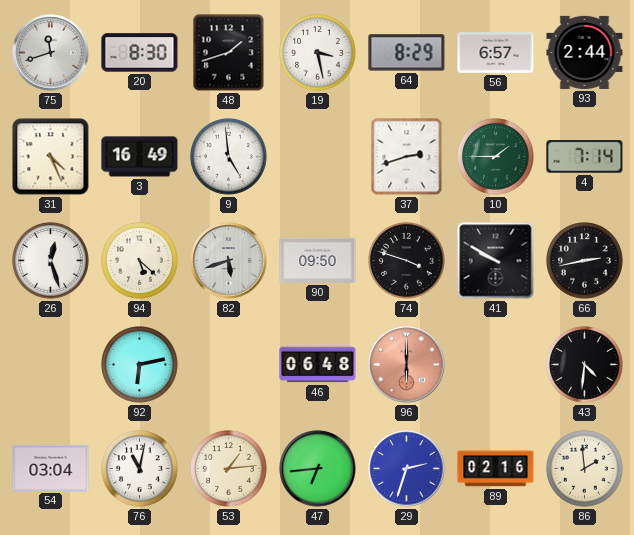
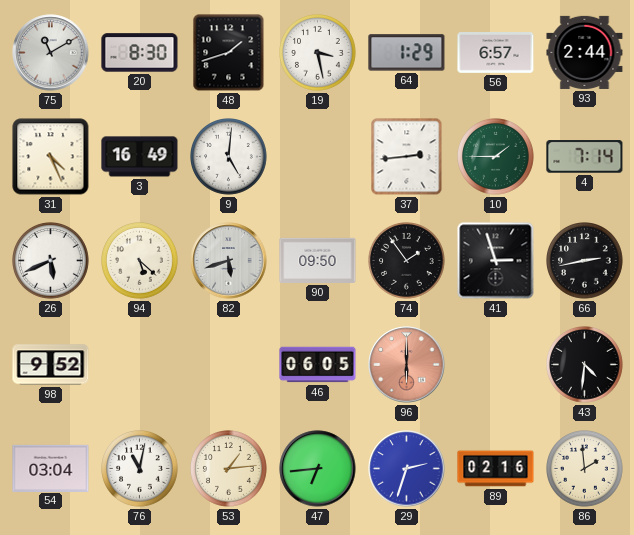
75: 11:42 -> 11:10 (51, 53)
64: 8:29 -> 1:29 (407, 53)
9: 4:59 -> 5:01 (229, 157)
37: 2:42 -> 2:44 (407, 157)
26: 12:27 -> 5:41 (51, 261)
74: 3:48 -> 1:54 (407, 261)
41: 9:50 -> 2:57 (496, 261)
98: none -> 9:52 (51, 365)
92: 6:13 -> none (140, 365)
46: 06:48 -> 06:05 (318, 365)
